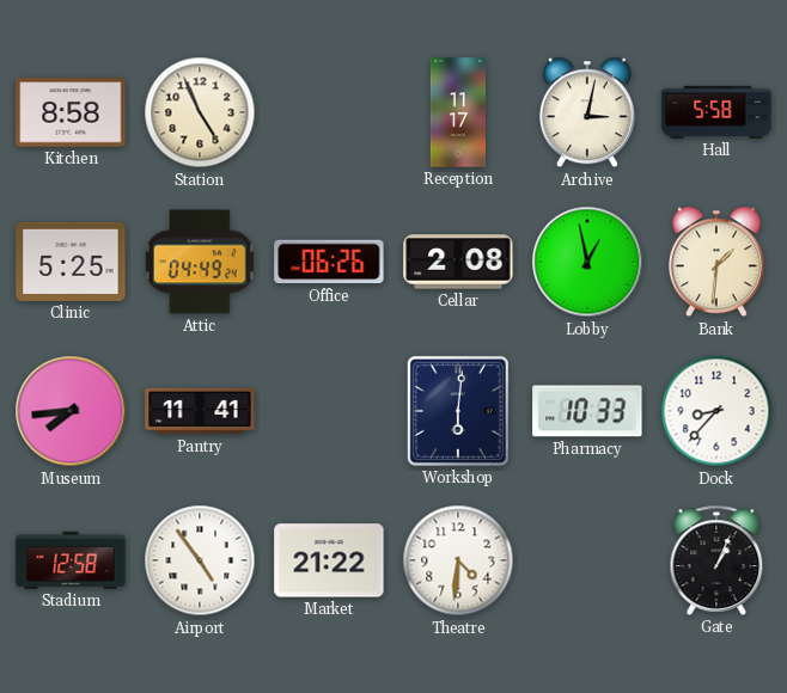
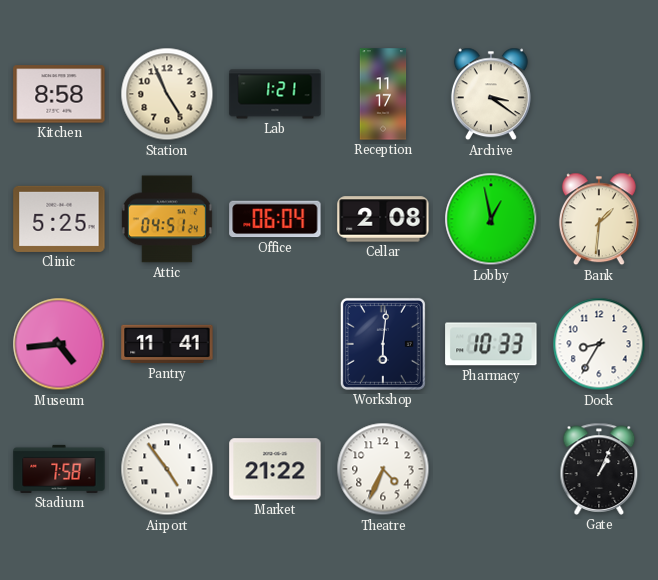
Lab: none -> 1:21 (275, 94)
Archive: 3:02 -> 3:21 (491, 94)
Hall: 5:58 -> none (716, 112)
Attic: 04:49 -> 04:51 (167, 219)
Office: 06:26 -> 06:04 (275, 219)
Museum: 7:44 -> 4:44 (59, 344)
Dock: 8:37 -> 8:35 (599, 344)
Stadium: 12:58 -> 7:58 (59, 469)
Theatre: 4:31 -> 4:34 (383, 469)
